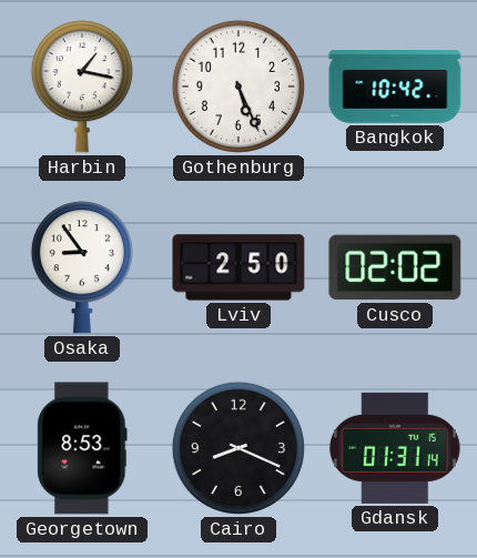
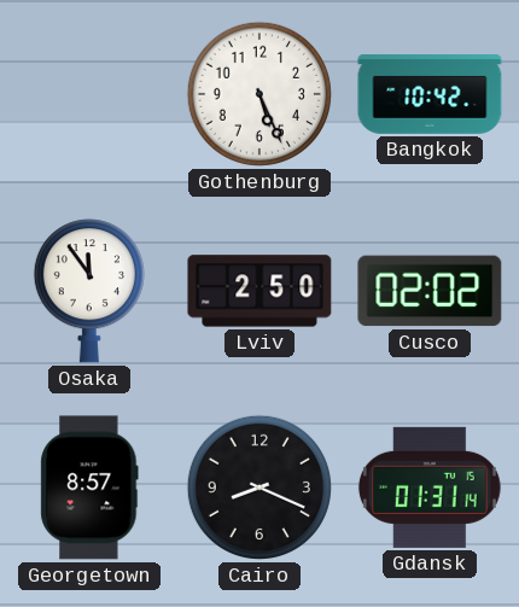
Harbin: 1:17 -> none (82, 87)
Osaka: 8:54 -> 11:54 (89, 291)
Georgetown: 8:53 -> 8:57 (89, 488)
